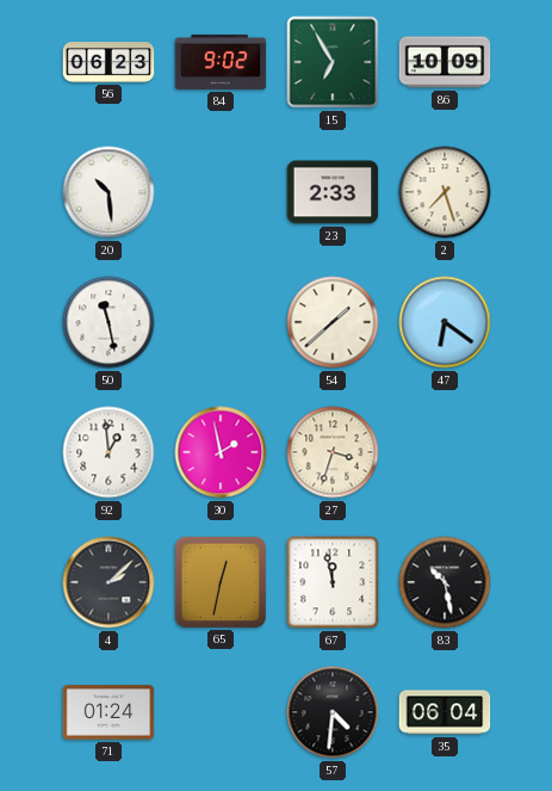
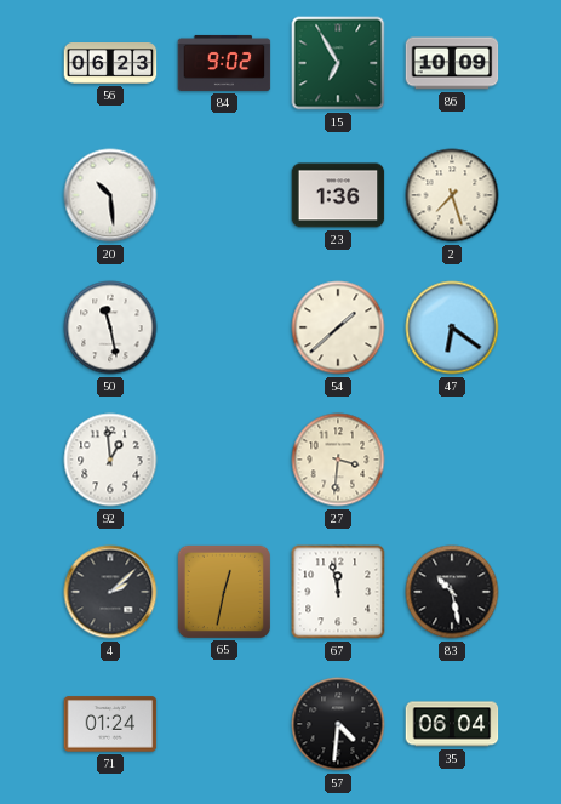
23: 2:33 -> 1:36 (338, 195)
30: 1:58 -> none (221, 452)
27: 3:33 -> 3:31 (338, 460)
